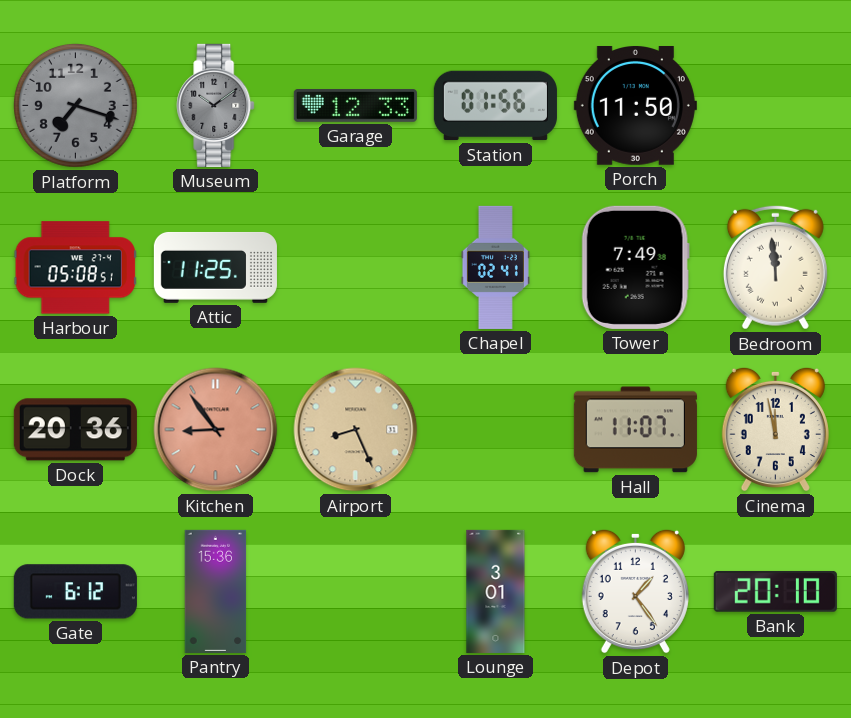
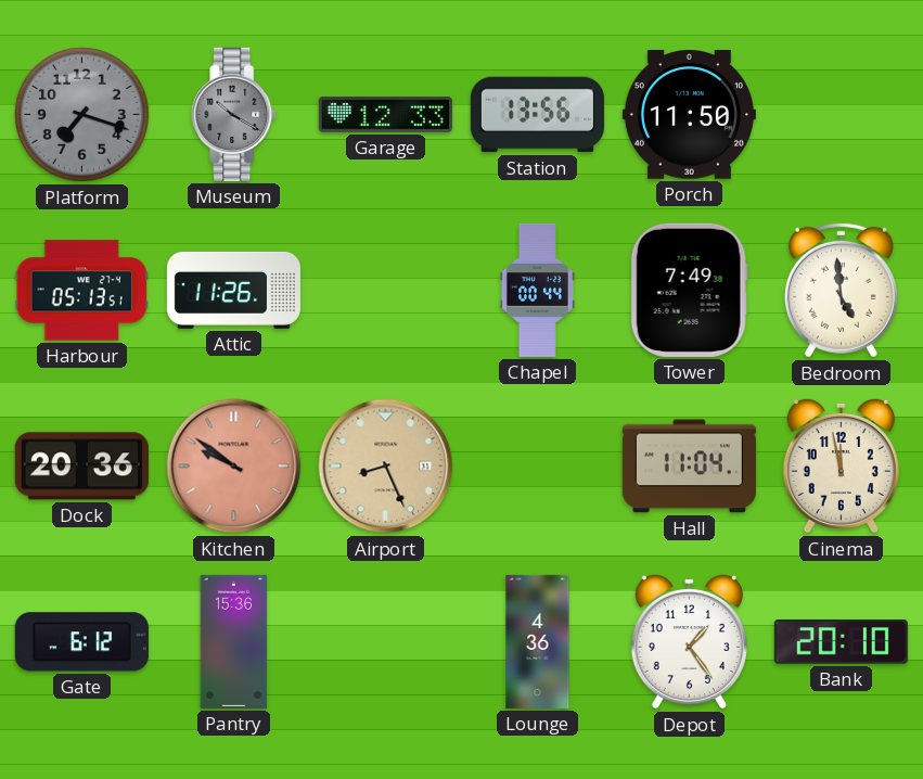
Museum: 10:09 -> 10:20 (234, 114)
Station: 01:56 -> 13:56 (537, 115)
Harbour: 05:08 -> 05:13 (81, 291)
Attic: 11:25 -> 11:26 (233, 290)
Chapel: 02:41 -> 00:44 (537, 290)
Bedroom: 11:59 -> 4:59 (841, 290)
Kitchen: 8:54 -> 9:51 (234, 467)
Hall: 11:07 -> 11:04 (689, 467)
Lounge: 3:01 -> 4:36 (538, 641)
